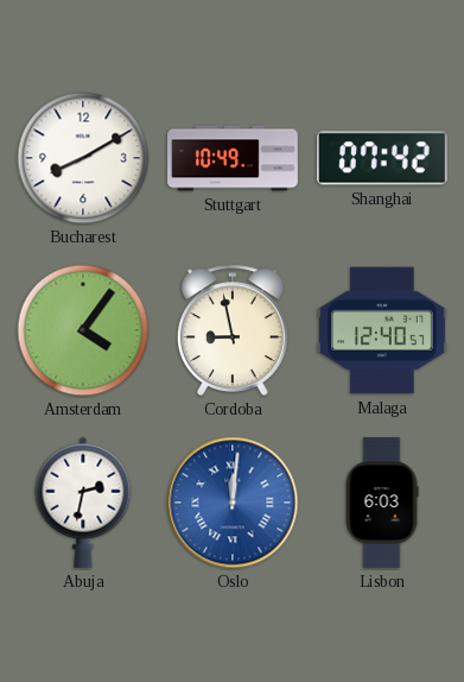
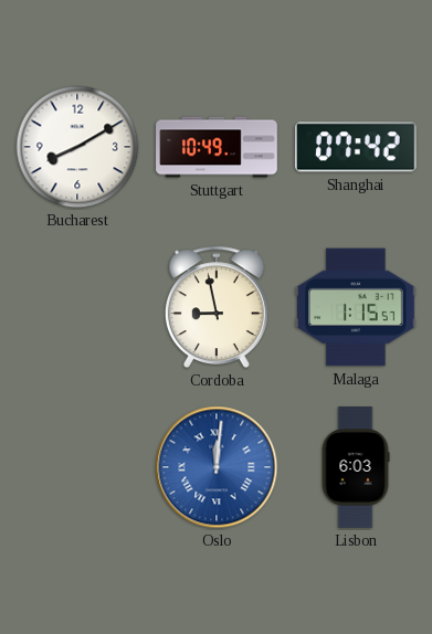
Amsterdam: 4:06 -> none (83, 330)
Malaga: 12:40 -> 1:15 (356, 307)
Abuja: 2:32 -> none (83, 503)
